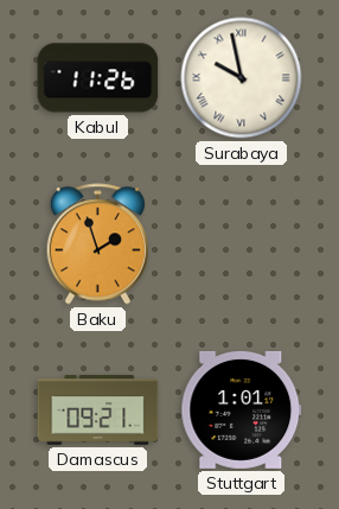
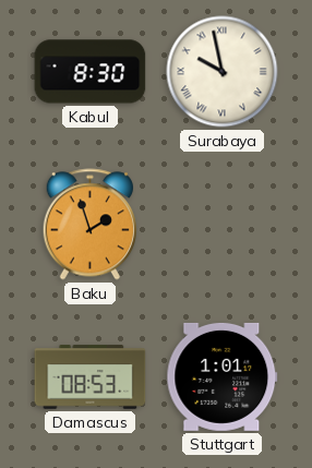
Kabul: 11:26 -> 8:30 (91, 72)
Damascus: 09:21 -> 08:53 (91, 377)
